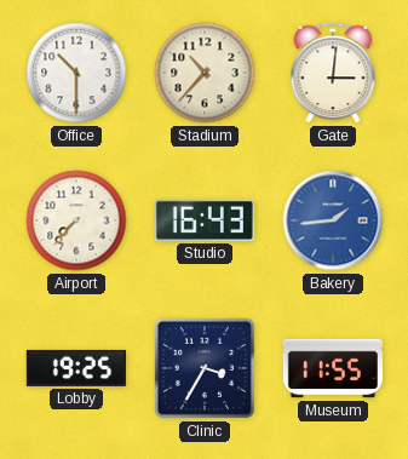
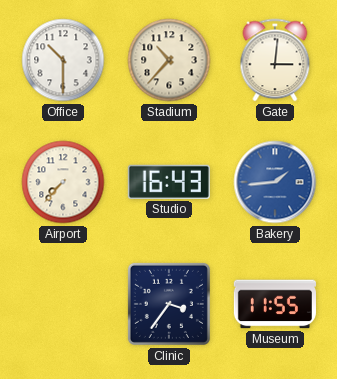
Lobby: 19:25 -> none (76, 368)
Clinic: 3:35 -> 3:36 (169, 304)
